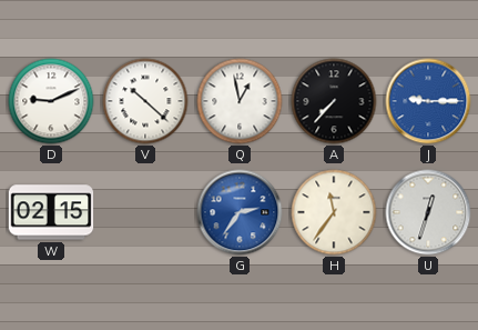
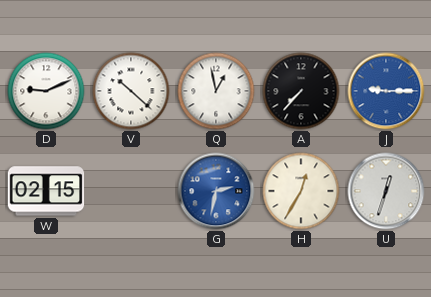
G: 2:36 -> 2:32 (216, 191)
H: 11:36 -> 12:35 (301, 191)
